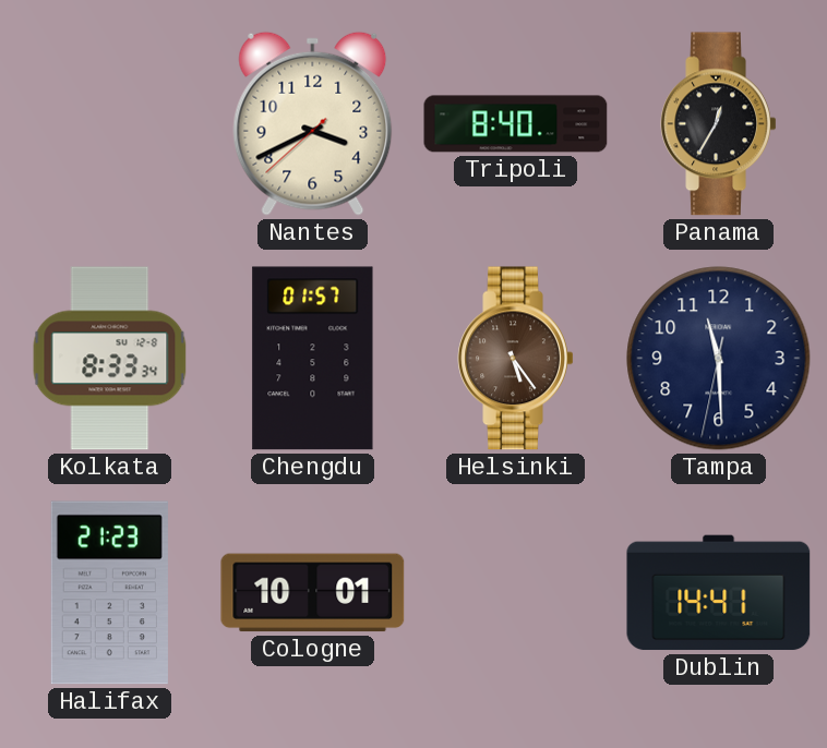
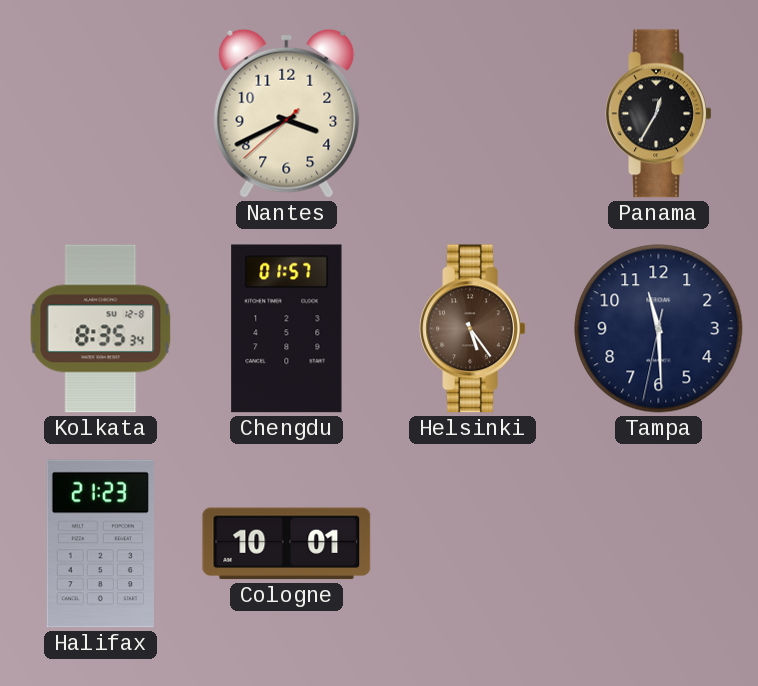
Tripoli: 8:40 -> none (516, 124)
Kolkata: 8:33 -> 8:35 (101, 329)
Dublin: 14:41 -> none (719, 593)
